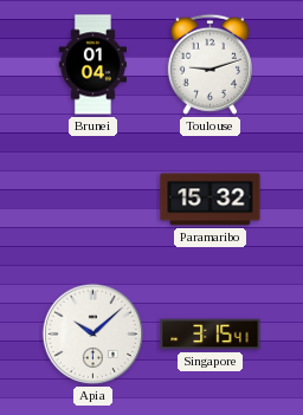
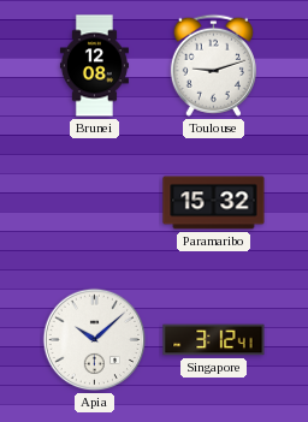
Brunei: 01:04 -> 12:08 (94, 66)
Singapore: 3:15 -> 3:12 (214, 340)
